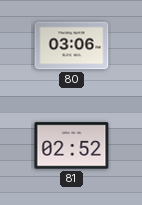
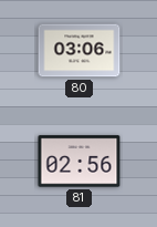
81: 02:52 -> 02:56 (80, 162)
